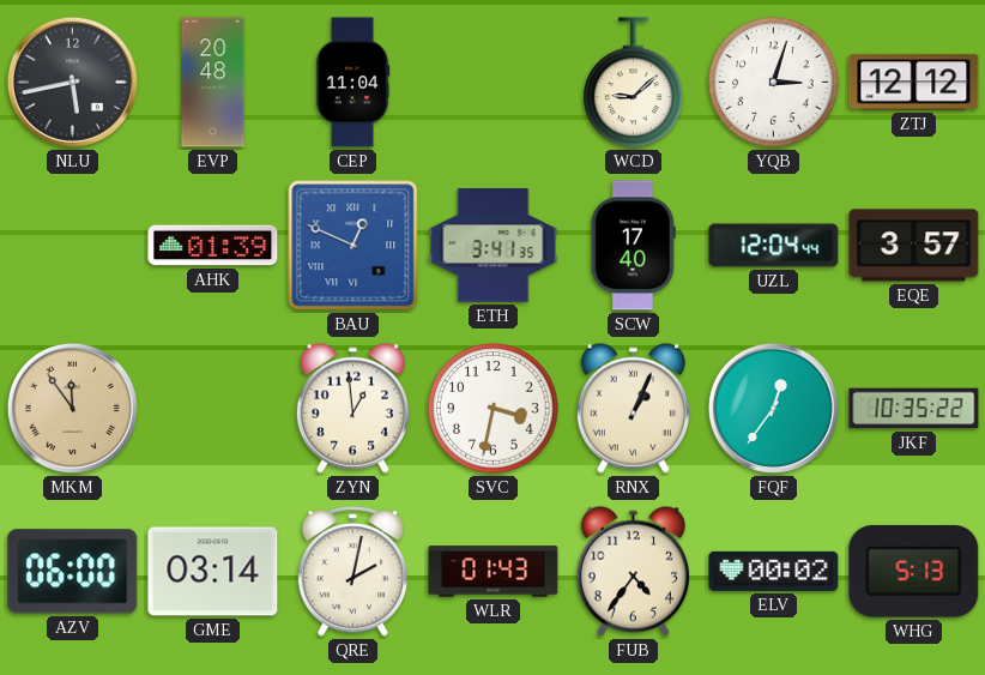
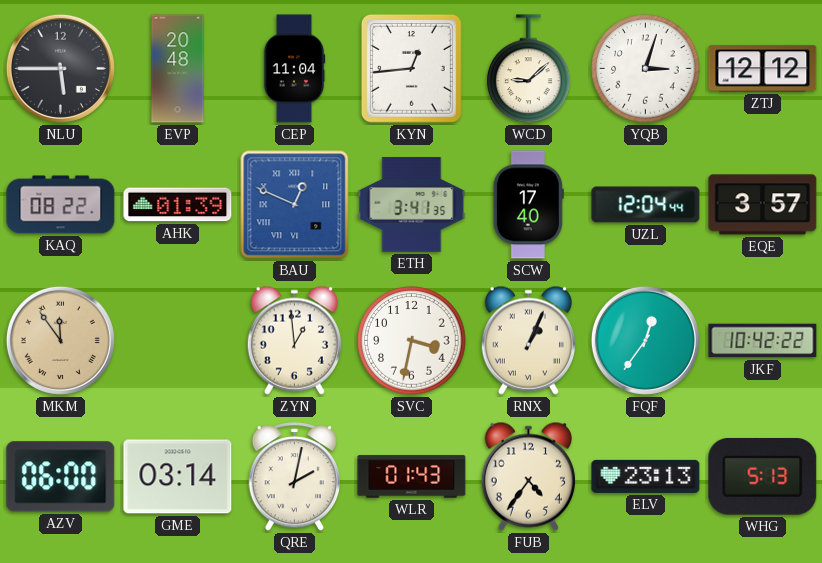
NLU: 5:43 -> 5:45 (60, 68)
KYN: none -> 12:44 (411, 68)
KAQ: none -> 08:22 (61, 205)
JKF: 10:35 -> 10:42 (763, 341)
ELV: 00:02 -> 23:13 (646, 476)
